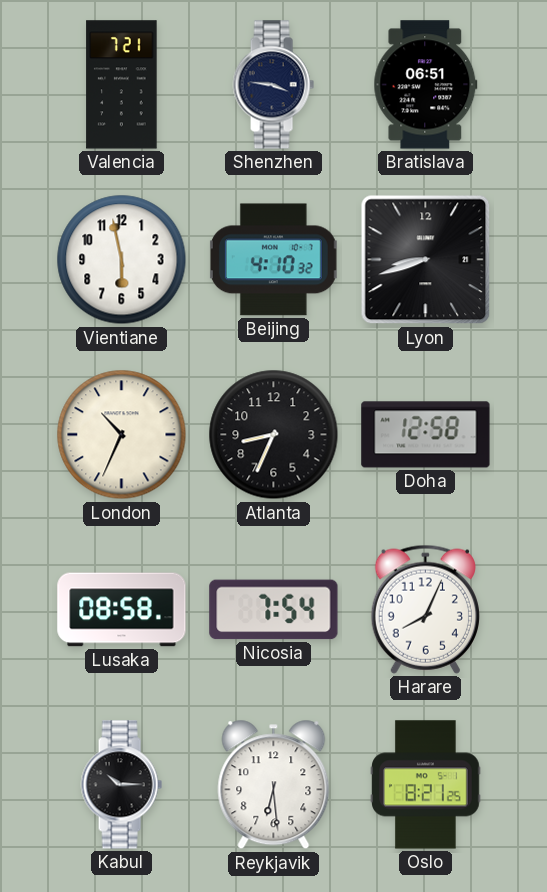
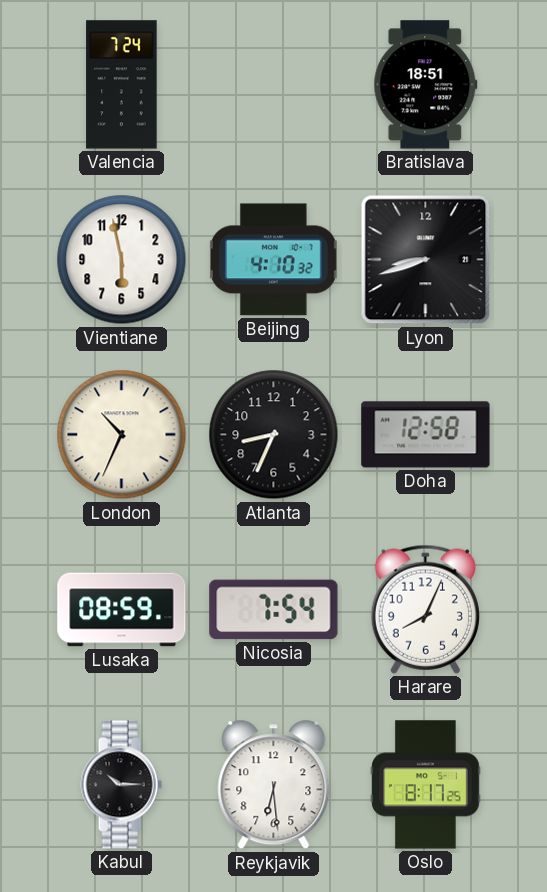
Valencia: 7:21 -> 7:24 (122, 85)
Shenzhen: 3:46 -> none (273, 85)
Bratislava: 06:51 -> 18:51 (426, 85)
Lusaka: 08:58 -> 08:59 (122, 610)
Oslo: 8:21 -> 8:17 (426, 785)
